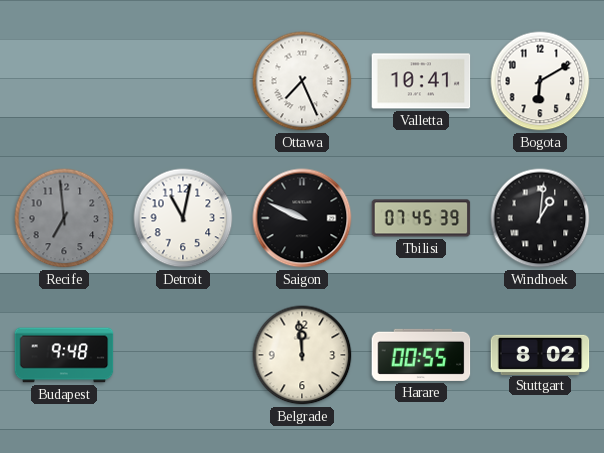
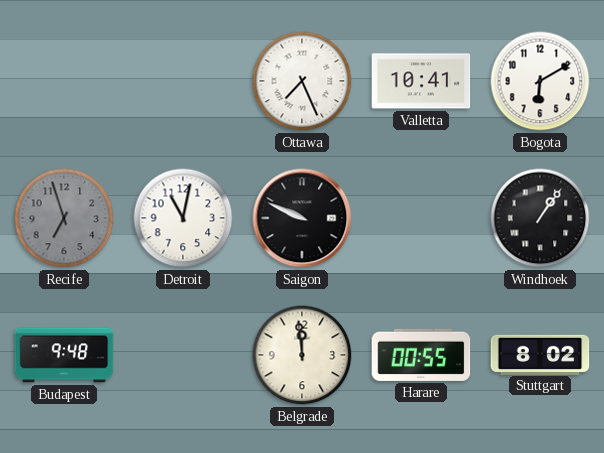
Recife: 6:59 -> 6:57 (64, 218)
Tbilisi: 07:45 -> none (421, 218)
Windhoek: 1:01 -> 1:06 (540, 218)
